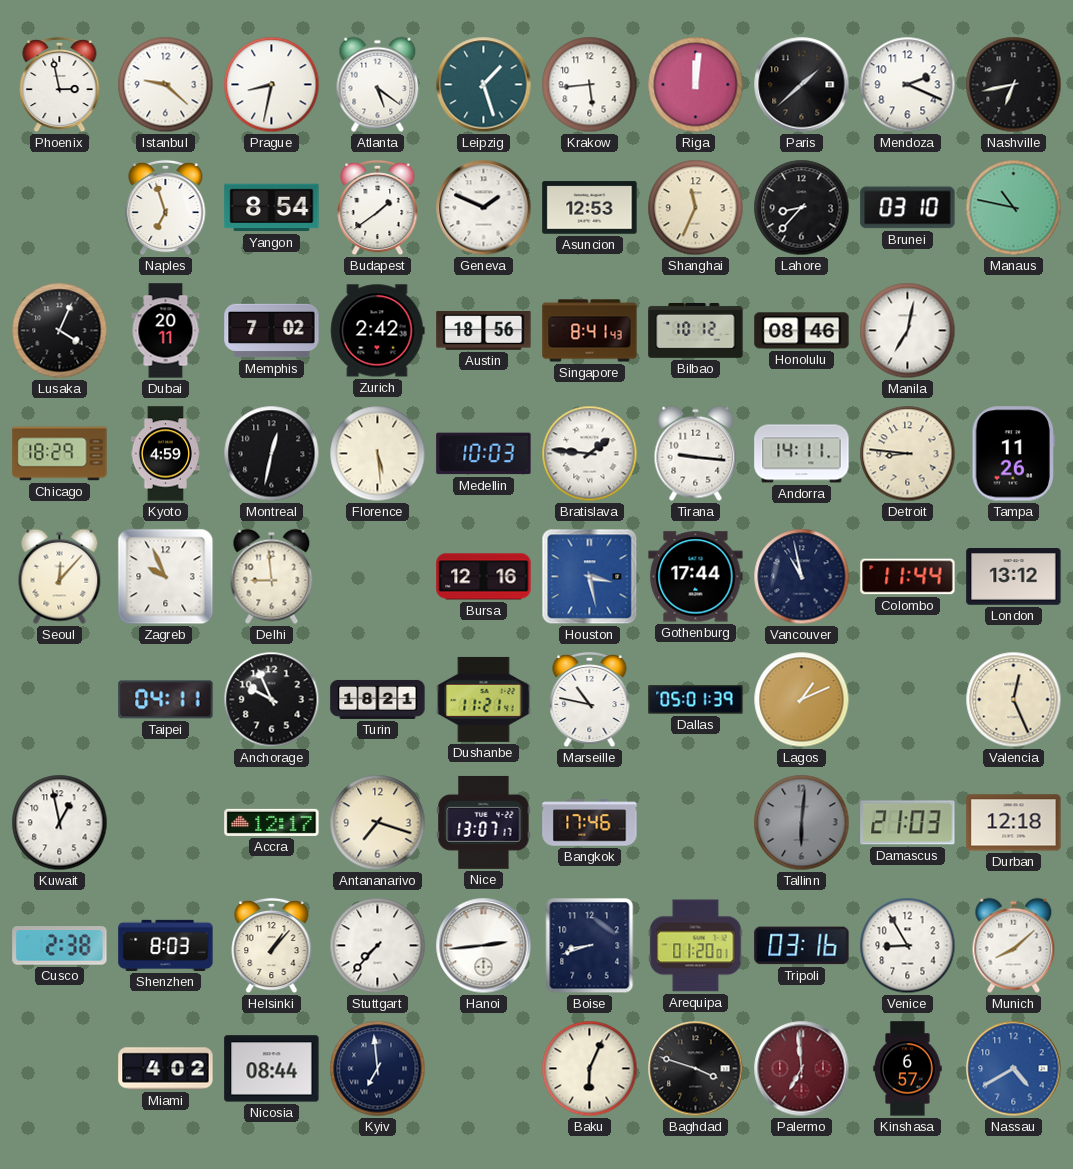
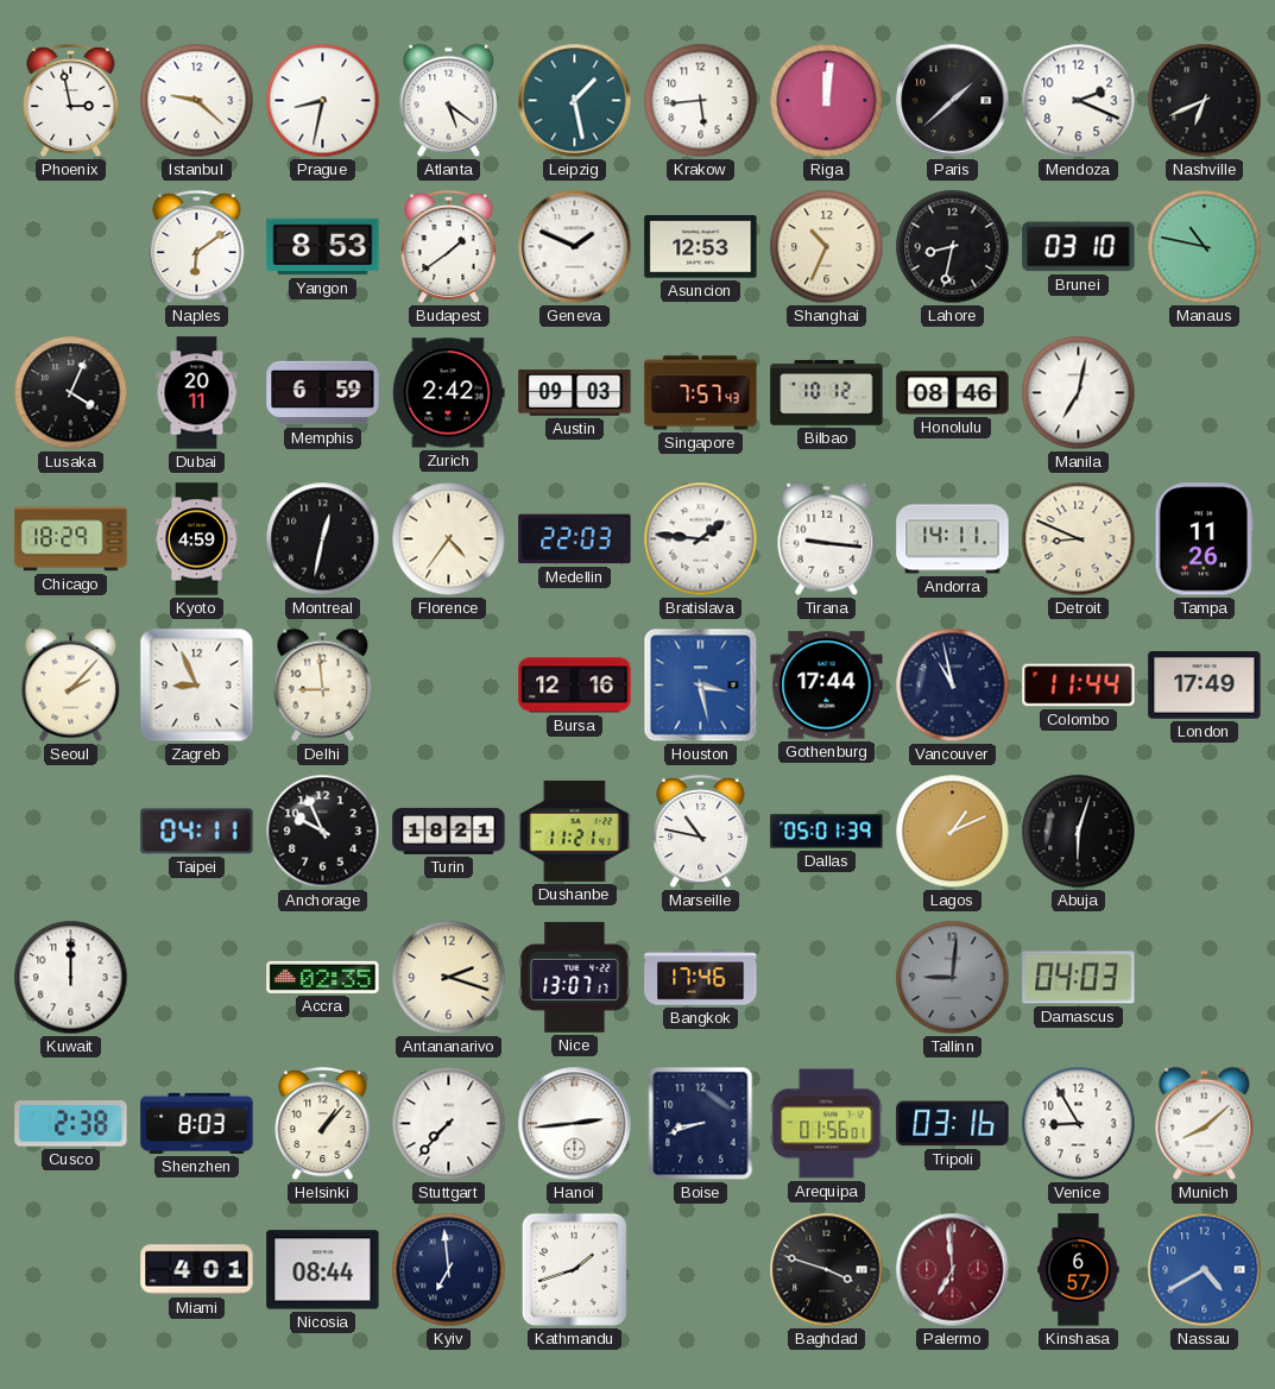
Leipzig: 1:27 -> 1:28 (575, 101)
Nashville: 6:43 -> 6:41 (1205, 101)
Naples: 6:57 -> 6:09 (197, 247)
Yangon: 8:54 -> 8:53 (323, 247)
Shanghai: 11:34 -> 10:34 (827, 247)
Lahore: 8:37 -> 8:32 (953, 247)
Memphis: 7:02 -> 6:59 (323, 393)
Austin: 18:56 -> 09:03 (575, 393)
Singapore: 8:41 -> 7:57 (701, 393)
Florence: 5:29 -> 4:36 (449, 539)
Medellin: 10:03 -> 22:03 (575, 539)
Detroit: 8:46 -> 8:49 (1079, 539)
Seoul: 12:07 -> 2:07 (71, 686)
Zagreb: 9:56 -> 8:56 (197, 686)
London: 13:12 -> 17:49 (1205, 686)
Abuja: none -> 6:03 (1079, 832)
Valencia: 12:26 -> none (1014, 700)
Kuwait: 12:58 -> 12:00 (71, 978)
Accra: 12:17 -> 02:35 (323, 977)
Antananarivo: 7:18 -> 2:18 (449, 978)
Tallinn: 6:01 -> 9:01 (953, 978)
Damascus: 21:03 -> 04:03 (1079, 978)
Durban: 12:18 -> none (1014, 823)
Arequipa: 01:20 -> 01:56 (827, 1124)
Miami: 4:02 -> 4:01 (197, 1270)
Kathmandu: none -> 1:42 (574, 1269)
Baku: 6:04 -> none (590, 1069)
